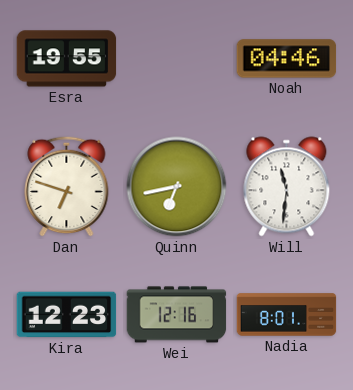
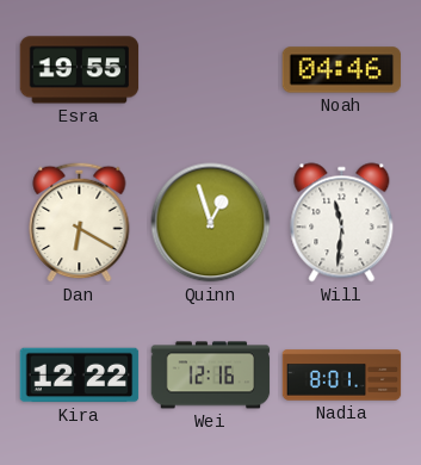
Dan: 6:48 -> 6:20 (80, 222)
Quinn: 6:43 -> 12:57 (211, 223)
Kira: 12:23 -> 12:22 (80, 376)
